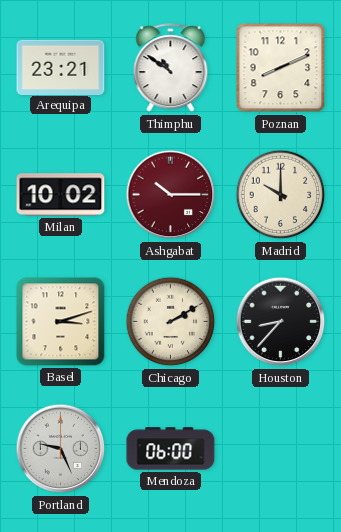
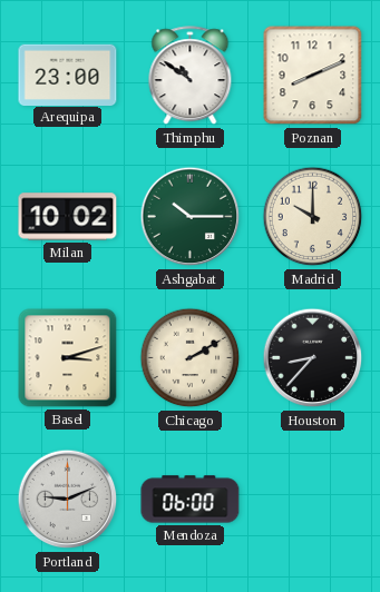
Arequipa: 23:21 -> 23:00 (68, 75)
Ashgabat dial: burgundy -> green (191, 217)
Portland: 9:26 -> 9:11 (68, 500)
